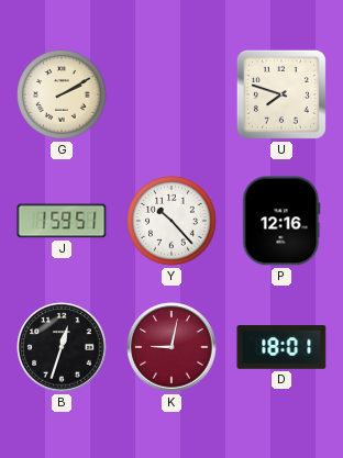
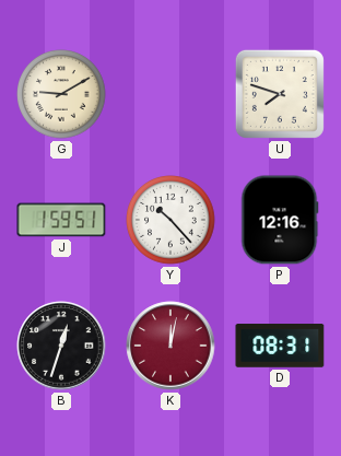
G: 2:10 -> 9:10 (61, 94)
K: 9:02 -> 12:02 (170, 346)
D: 18:01 -> 08:31 (280, 346)
